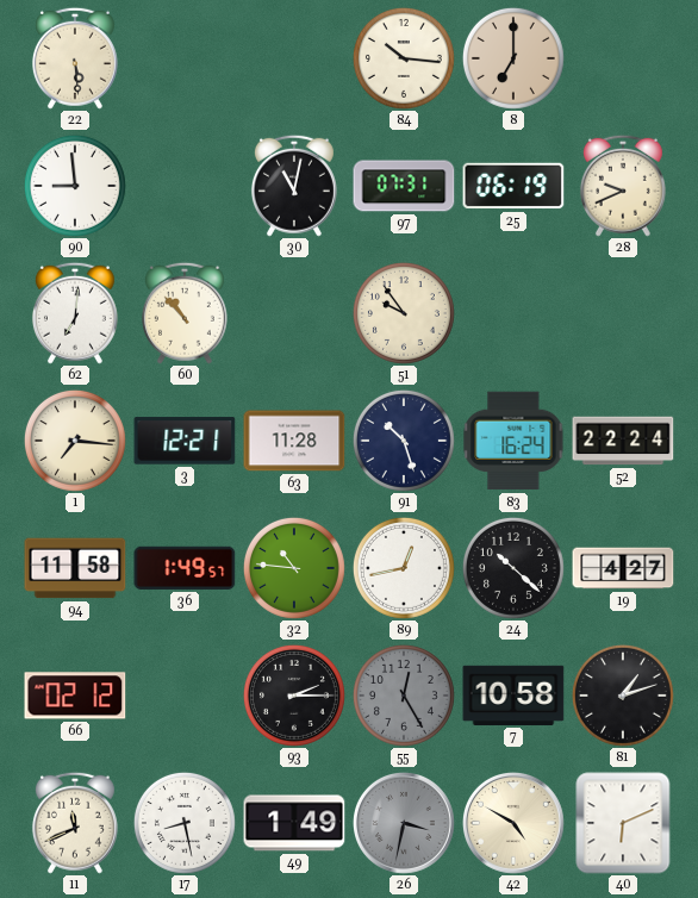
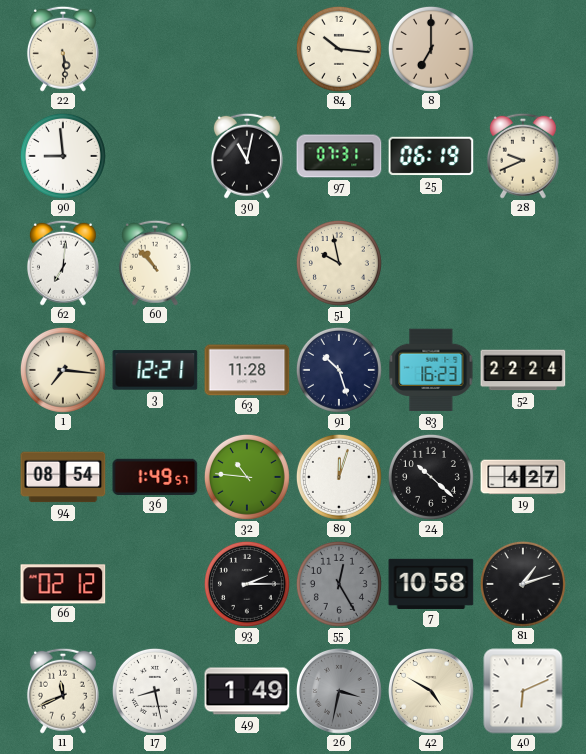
51: 9:54 -> 9:58 (339, 263)
83: 16:24 -> 16:23 (431, 370)
94: 11:58 -> 08:54 (63, 477)
89: 12:43 -> 12:03 (339, 477)
